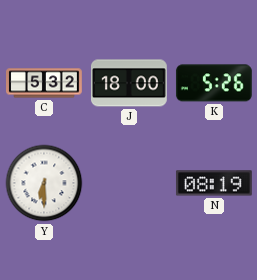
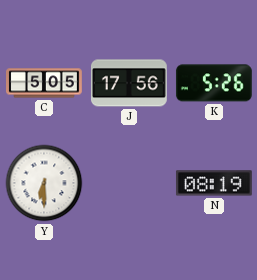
C: 5:32 -> 5:05 (45, 83)
J: 18:00 -> 17:56 (129, 83)
